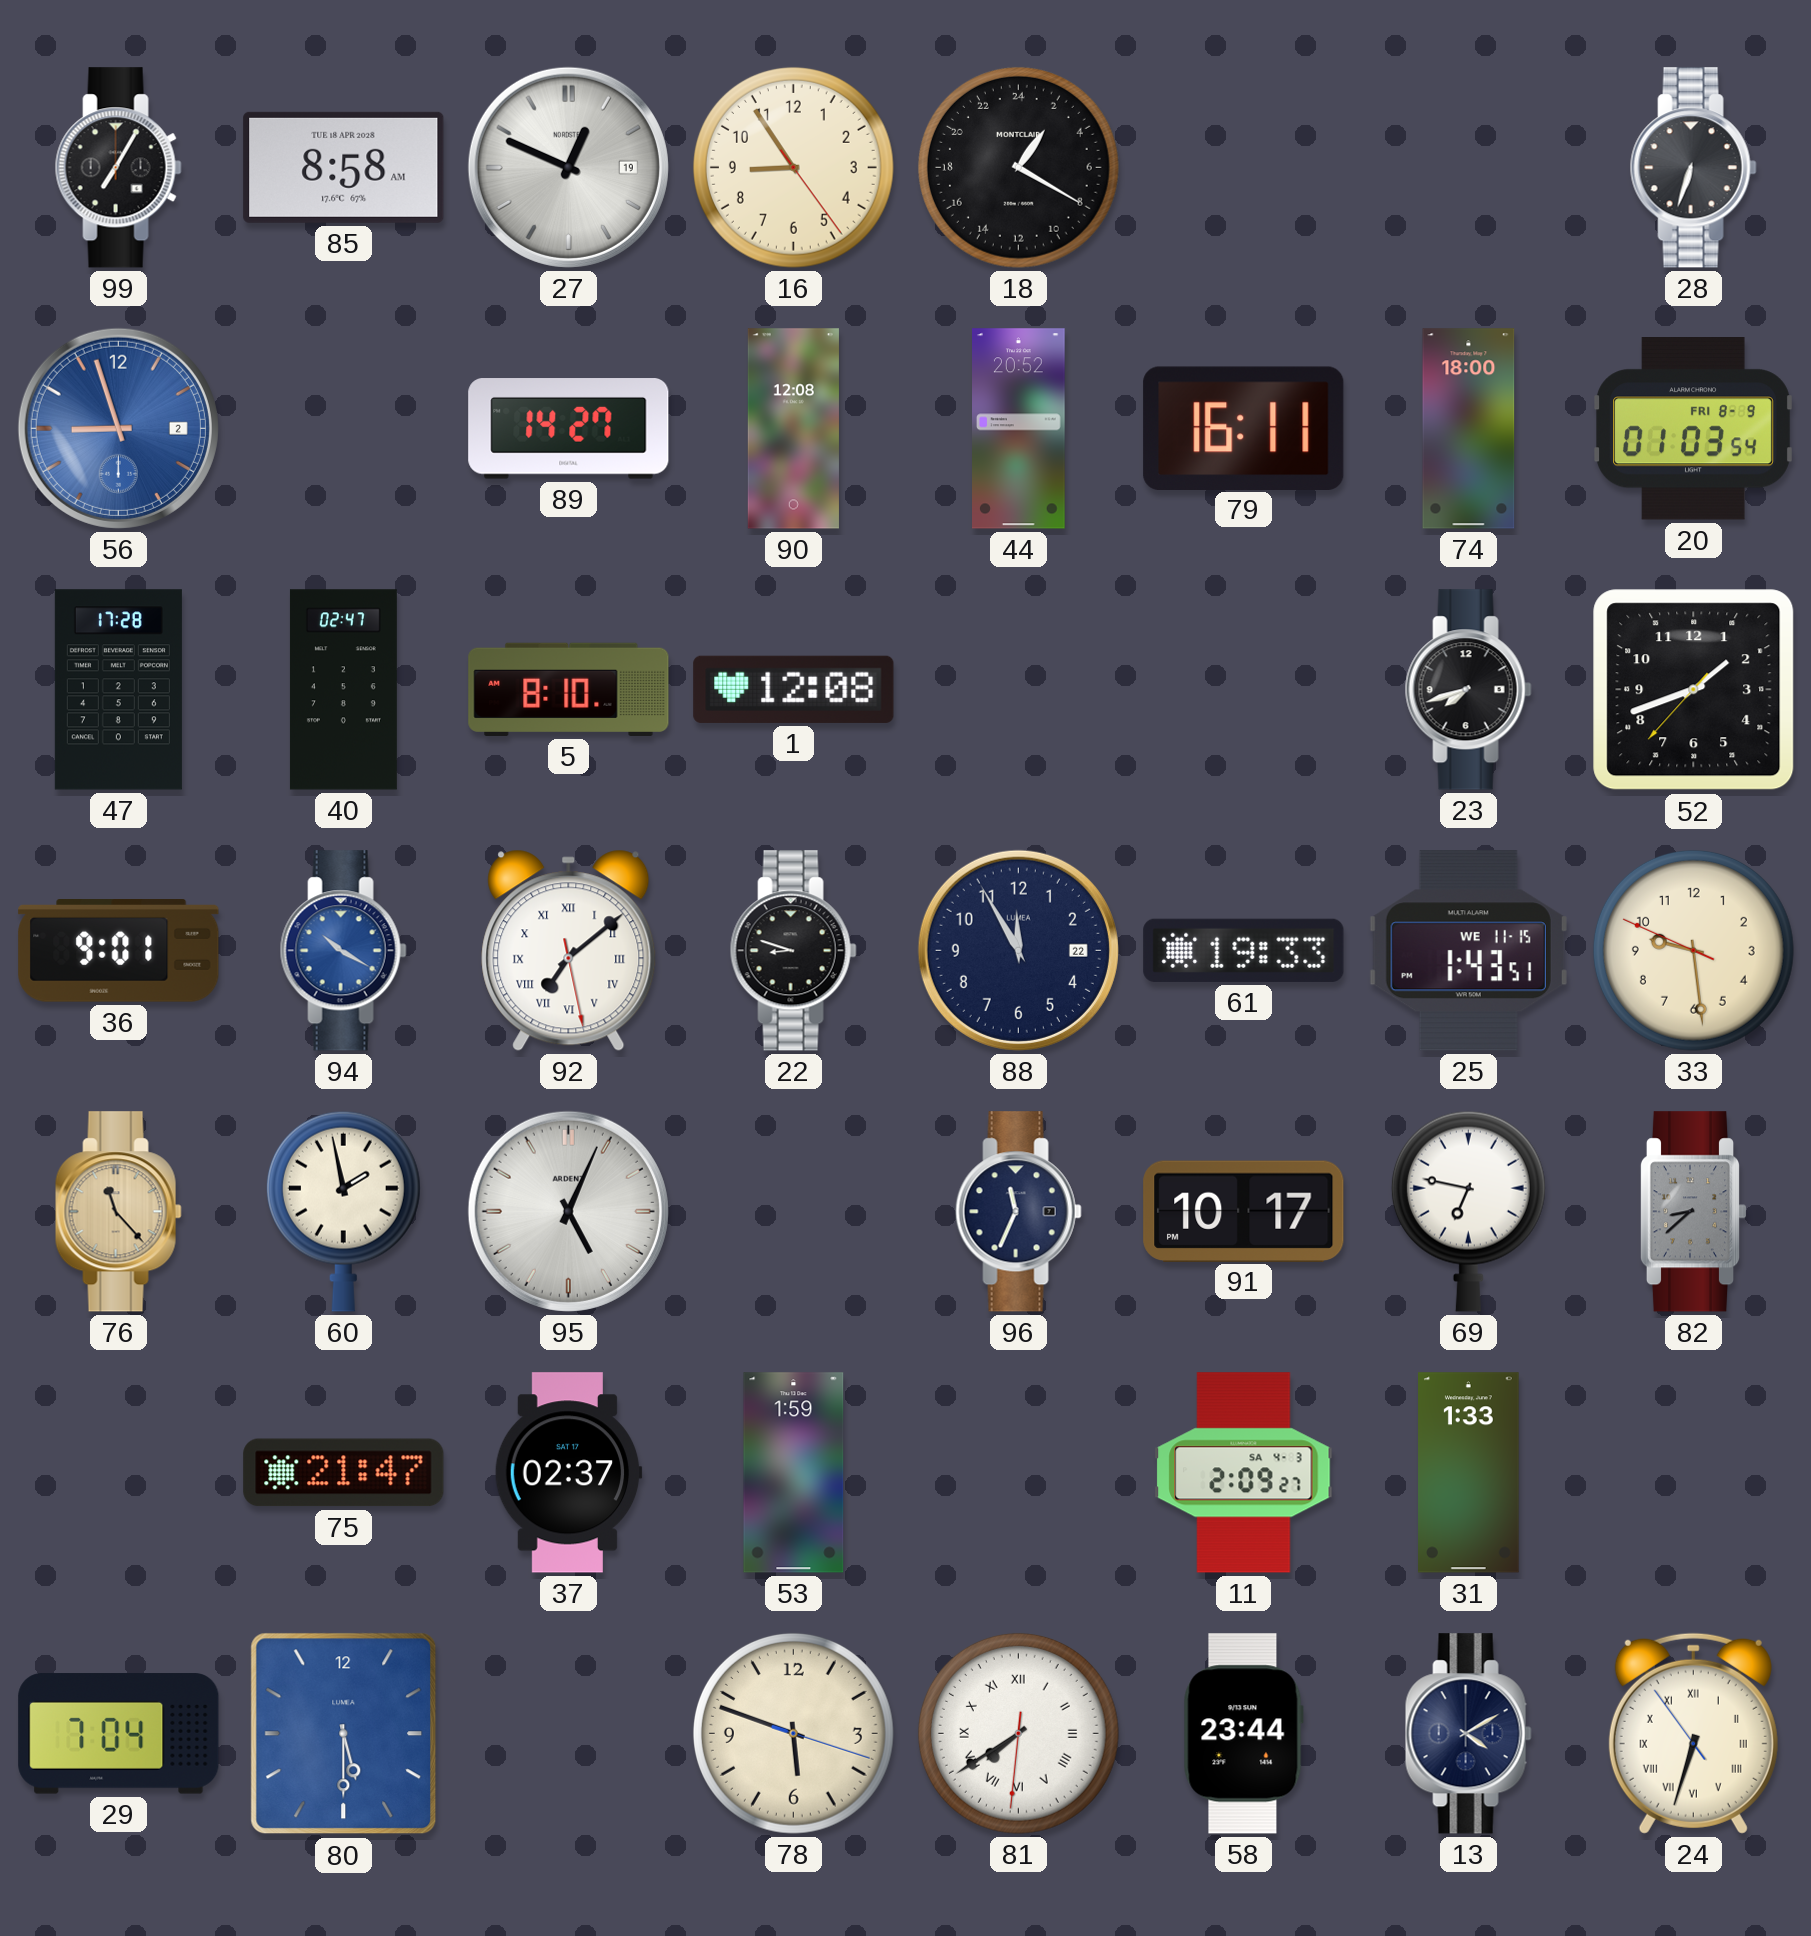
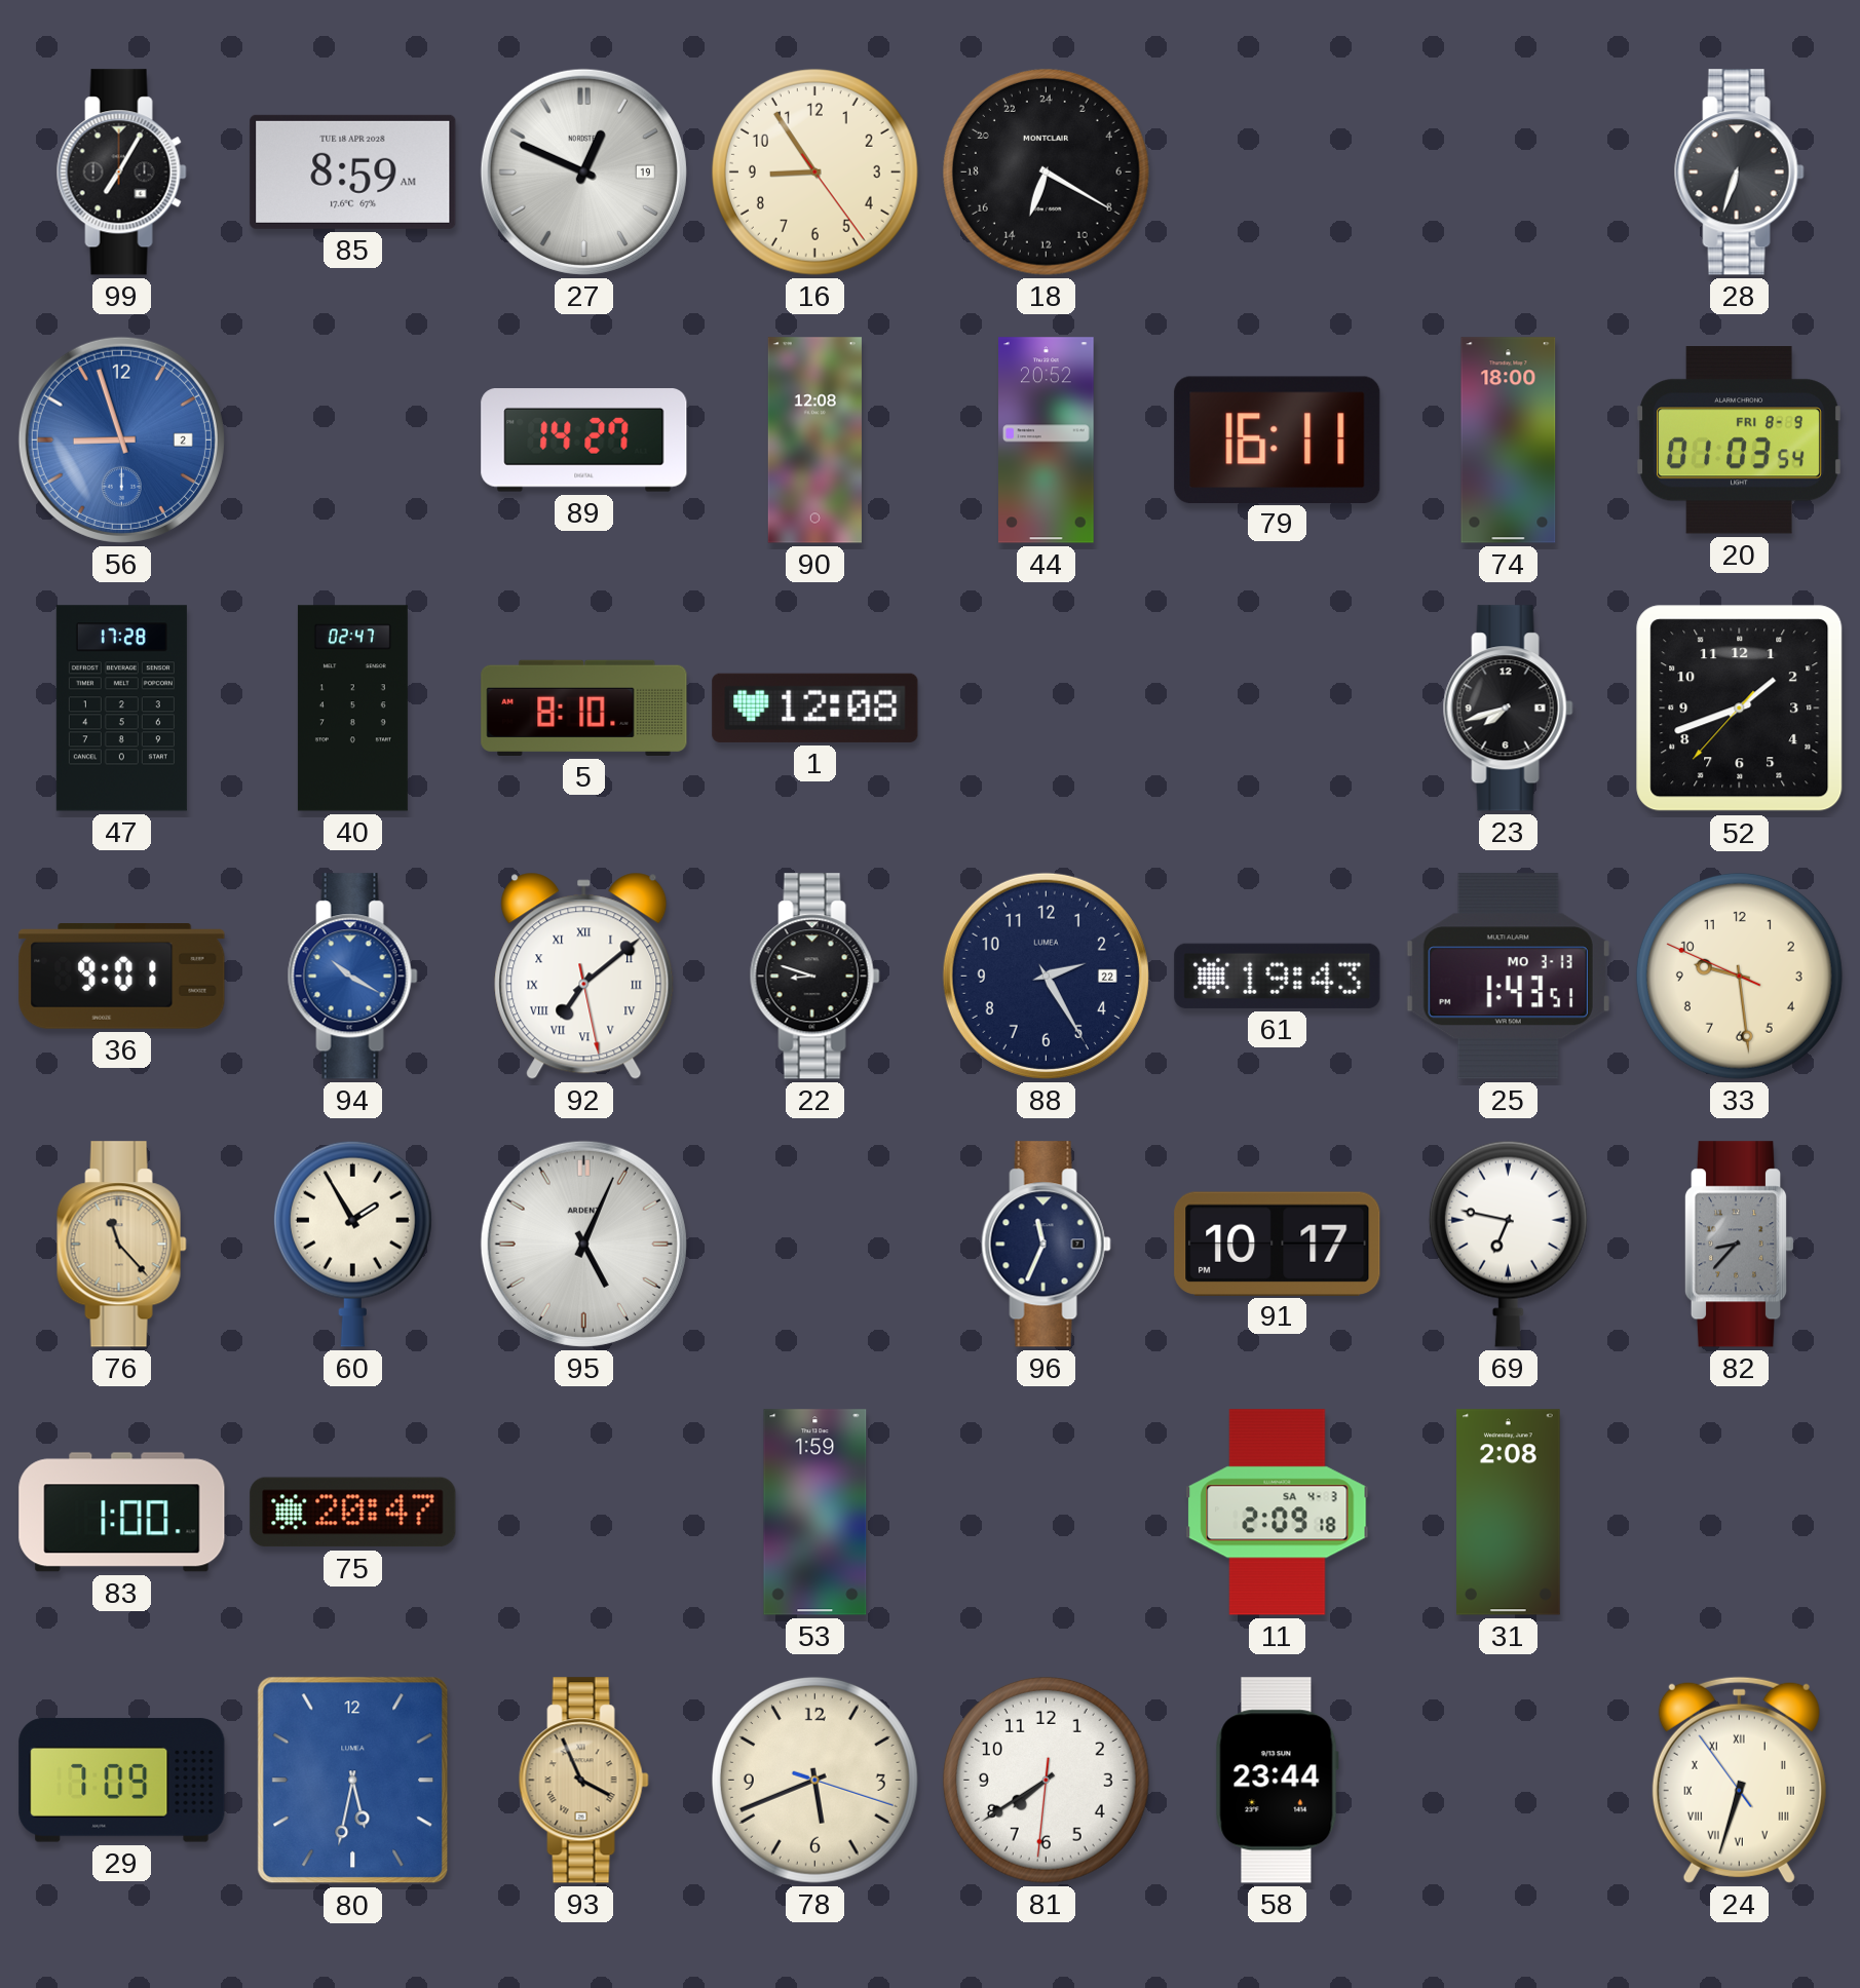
85: 8:58 -> 8:59 (353, 171)
18: 2:20 -> 13:20 (1046, 171)
88: 11:55 -> 2:25 (1046, 976)
61: 19:33 -> 19:43 (1278, 976)
25 date: WE 11-15 -> MO 3-13 (1508, 977)
60: 1:58 -> 1:55 (352, 1244)
82: 8:38 -> 8:37 (1739, 1245)
83: none -> 1:00 (122, 1513)
75: 21:47 -> 20:47 (353, 1513)
37: 02:37 -> none (568, 1473)
11: 2:09:27 -> 2:09:18 (1278, 1513)
31: 1:33 -> 2:08 (1509, 1513)
29: 7:04 -> 7:09 (122, 1781)
80: 5:30 -> 5:32 (353, 1781)
93: none -> 3:56 (583, 1781)
78: 5:48 -> 5:41 (814, 1780)
81 numerals: Roman -> Arabic (1046, 1780)
13: 4:10 -> none (1468, 1734)
